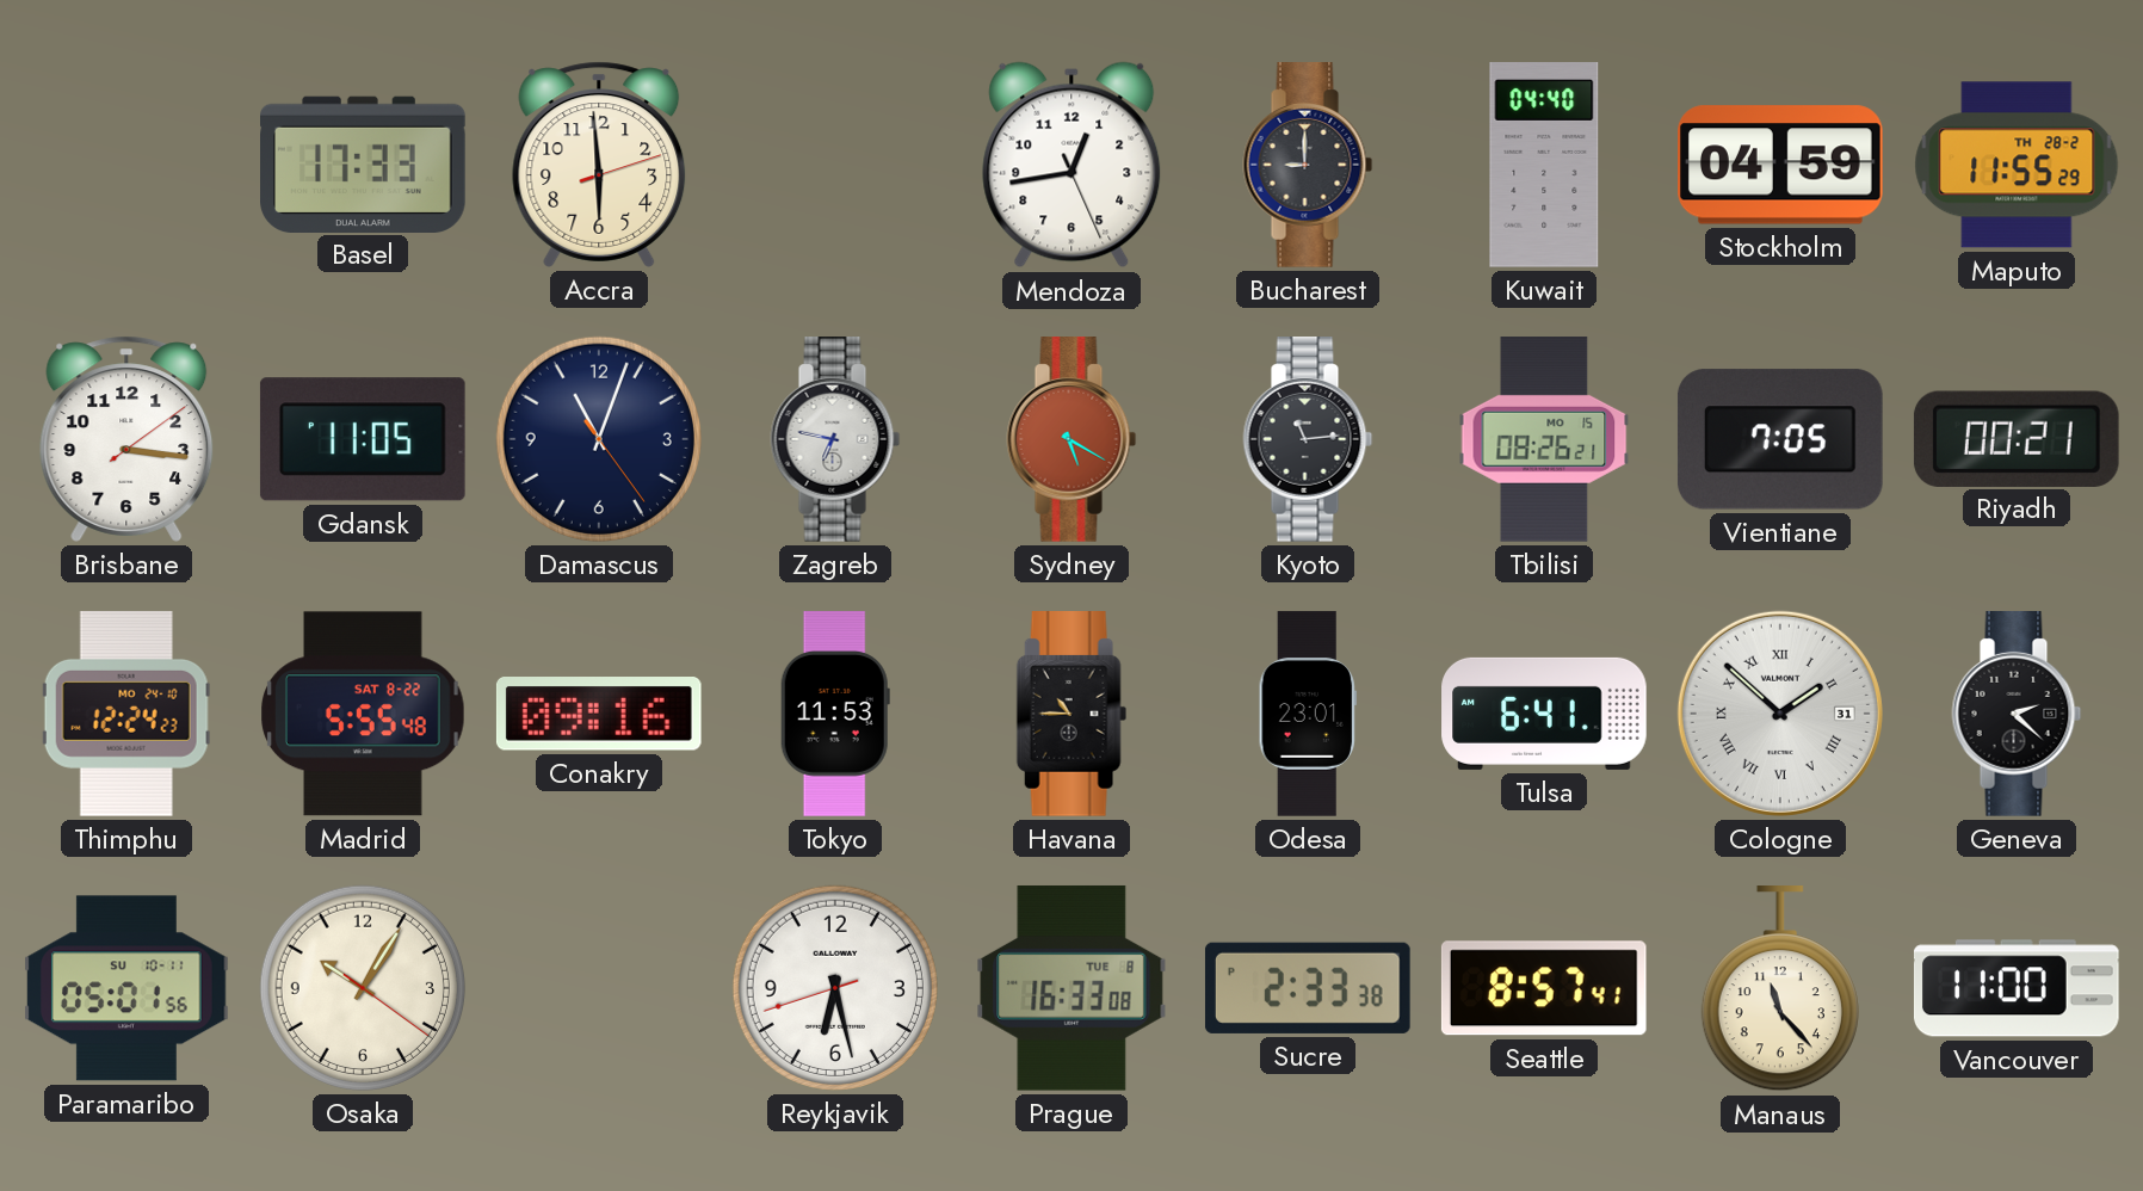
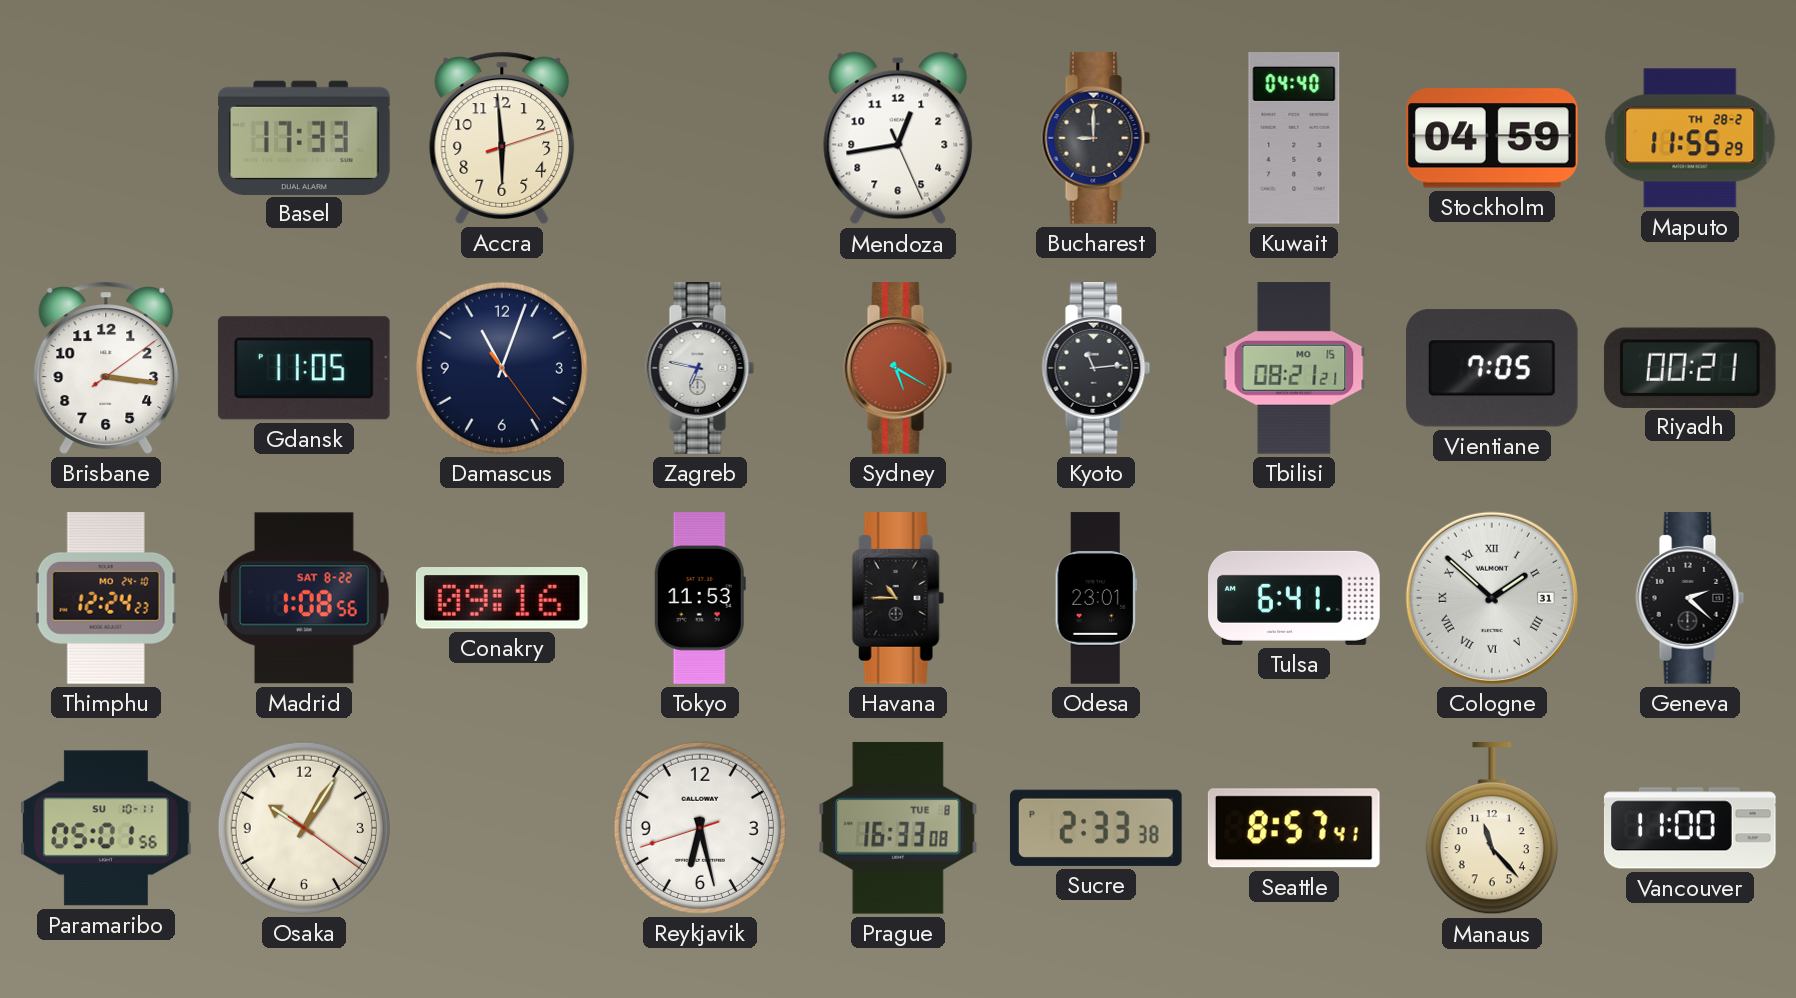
Tbilisi: 08:26 -> 08:21 (1294, 368)
Madrid: 5:55 -> 1:08 (304, 598)
